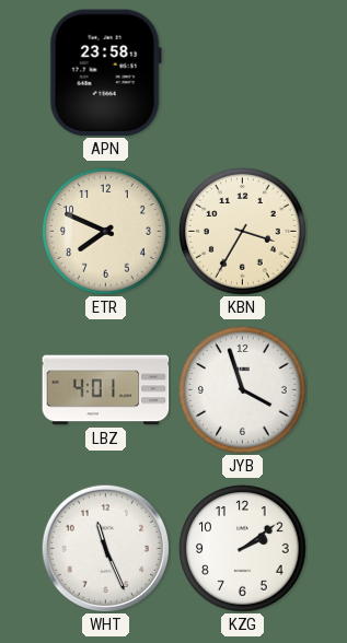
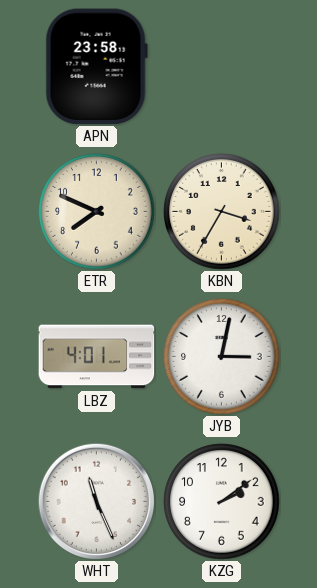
JYB: 3:57 -> 3:02 (222, 357)
